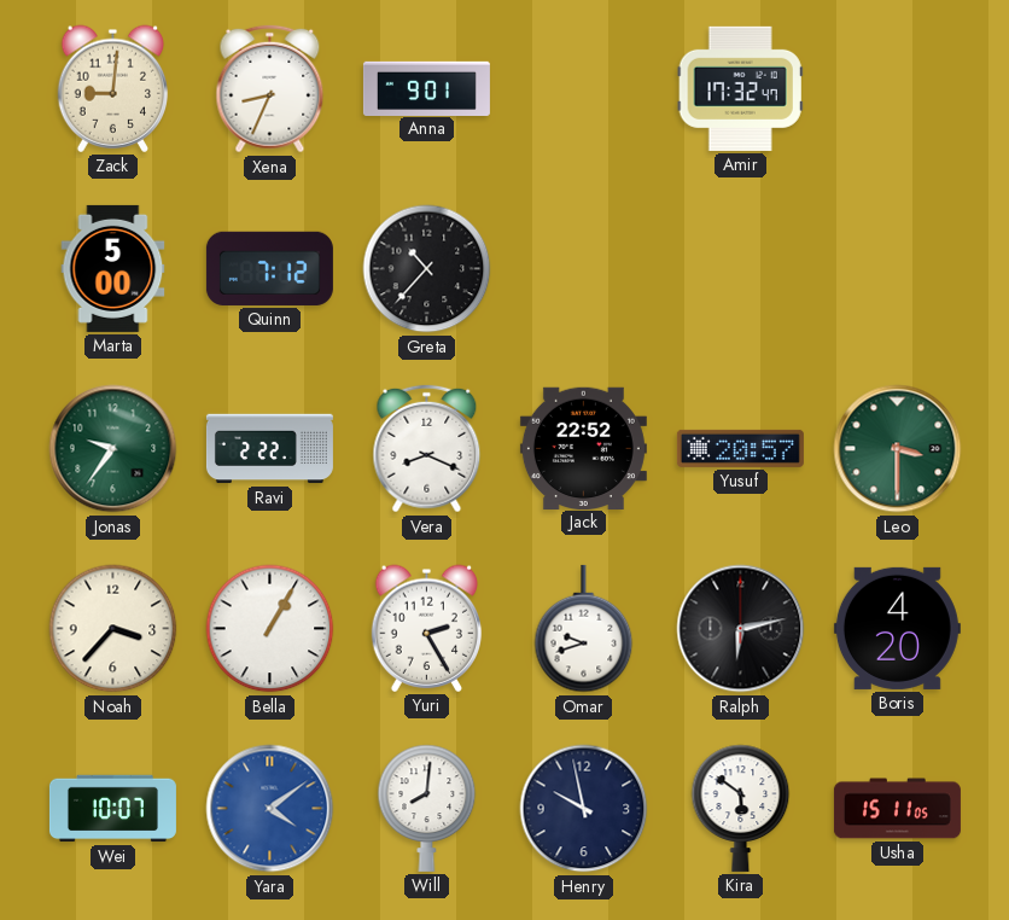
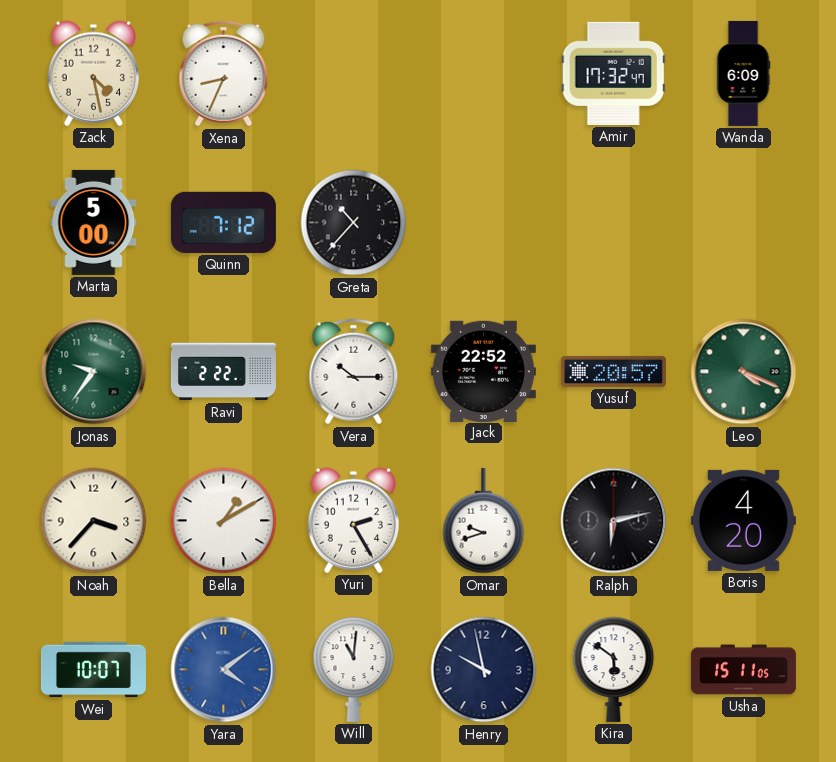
Zack: 9:01 -> 4:28 (94, 73)
Anna: 9:01 -> none (426, 88)
Wanda: none -> 6:09 (743, 73)
Vera: 8:19 -> 10:15 (354, 372)
Leo: 3:30 -> 4:19 (744, 372)
Bella: 1:05 -> 1:10 (224, 521)
Will: 8:01 -> 11:01 (354, 669)
